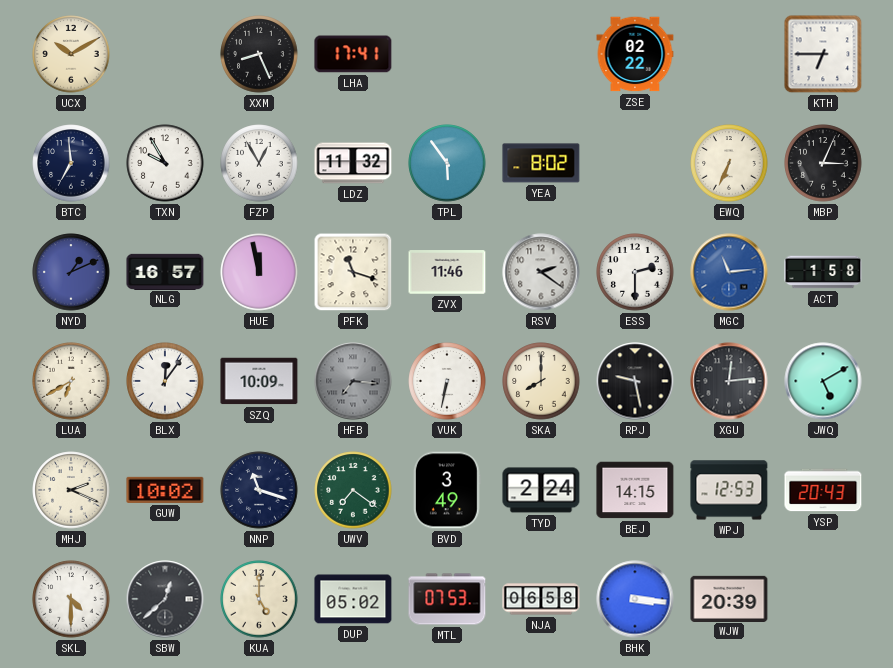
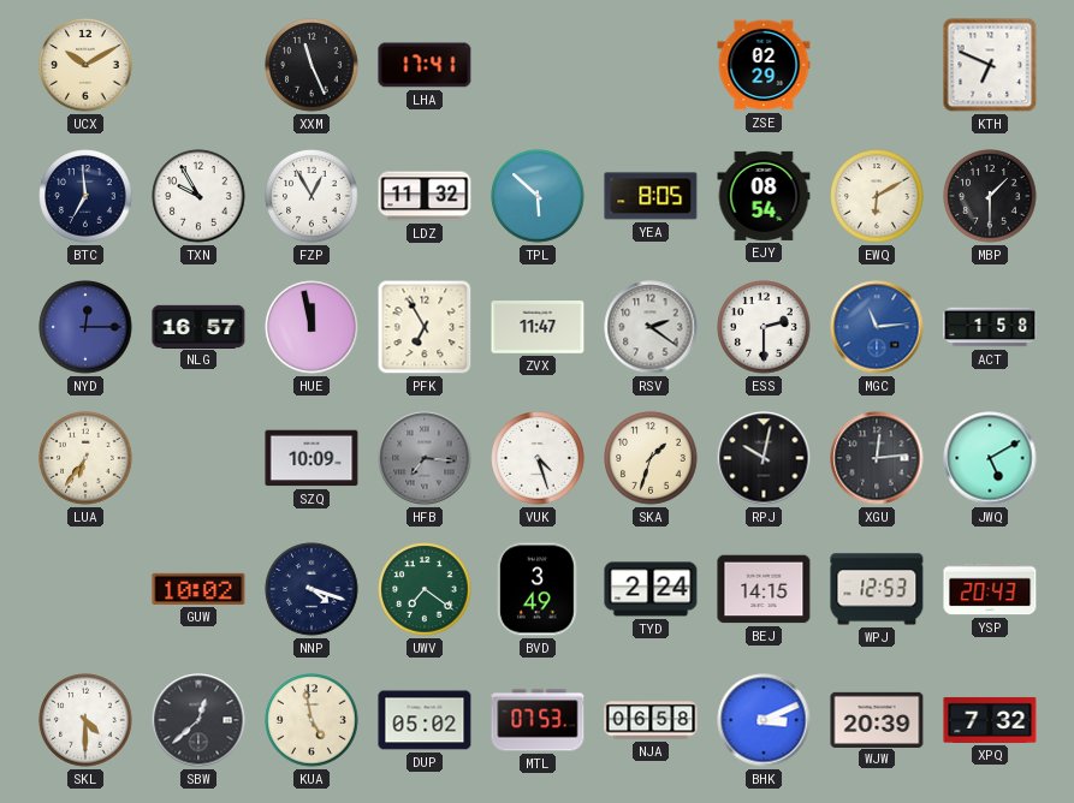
XXM: 8:26 -> 11:26 (311, 65)
ZSE: 02:22 -> 02:29 (764, 65)
KTH: 6:45 -> 6:49 (990, 65)
TPL: 5:54 -> 5:52 (538, 196)
YEA: 8:02 -> 8:05 (651, 196)
EJY: none -> 08:54 (764, 196)
EWQ: 6:34 -> 6:10 (877, 196)
MBP: 3:04 -> 1:30 (990, 196)
NYD: 1:11 -> 12:15 (85, 327)
PFK: 11:18 -> 6:55 (425, 327)
ZVX: 11:46 -> 11:47 (538, 327)
LUA: 6:40 -> 6:36 (85, 458)
BLX: 12:06 -> none (165, 381)
VUK: 6:32 -> 4:27 (538, 458)
SKA: 8:00 -> 1:33 (651, 458)
RPJ: 9:28 -> 10:02 (764, 458)
MHJ: 2:19 -> none (71, 490)
NNP: 11:18 -> 4:18 (311, 589)
KUA: 5:00 -> 4:58 (311, 720)
BHK: 3:16 -> 3:11 (764, 720)
XPQ: none -> 7:32 (990, 720)
